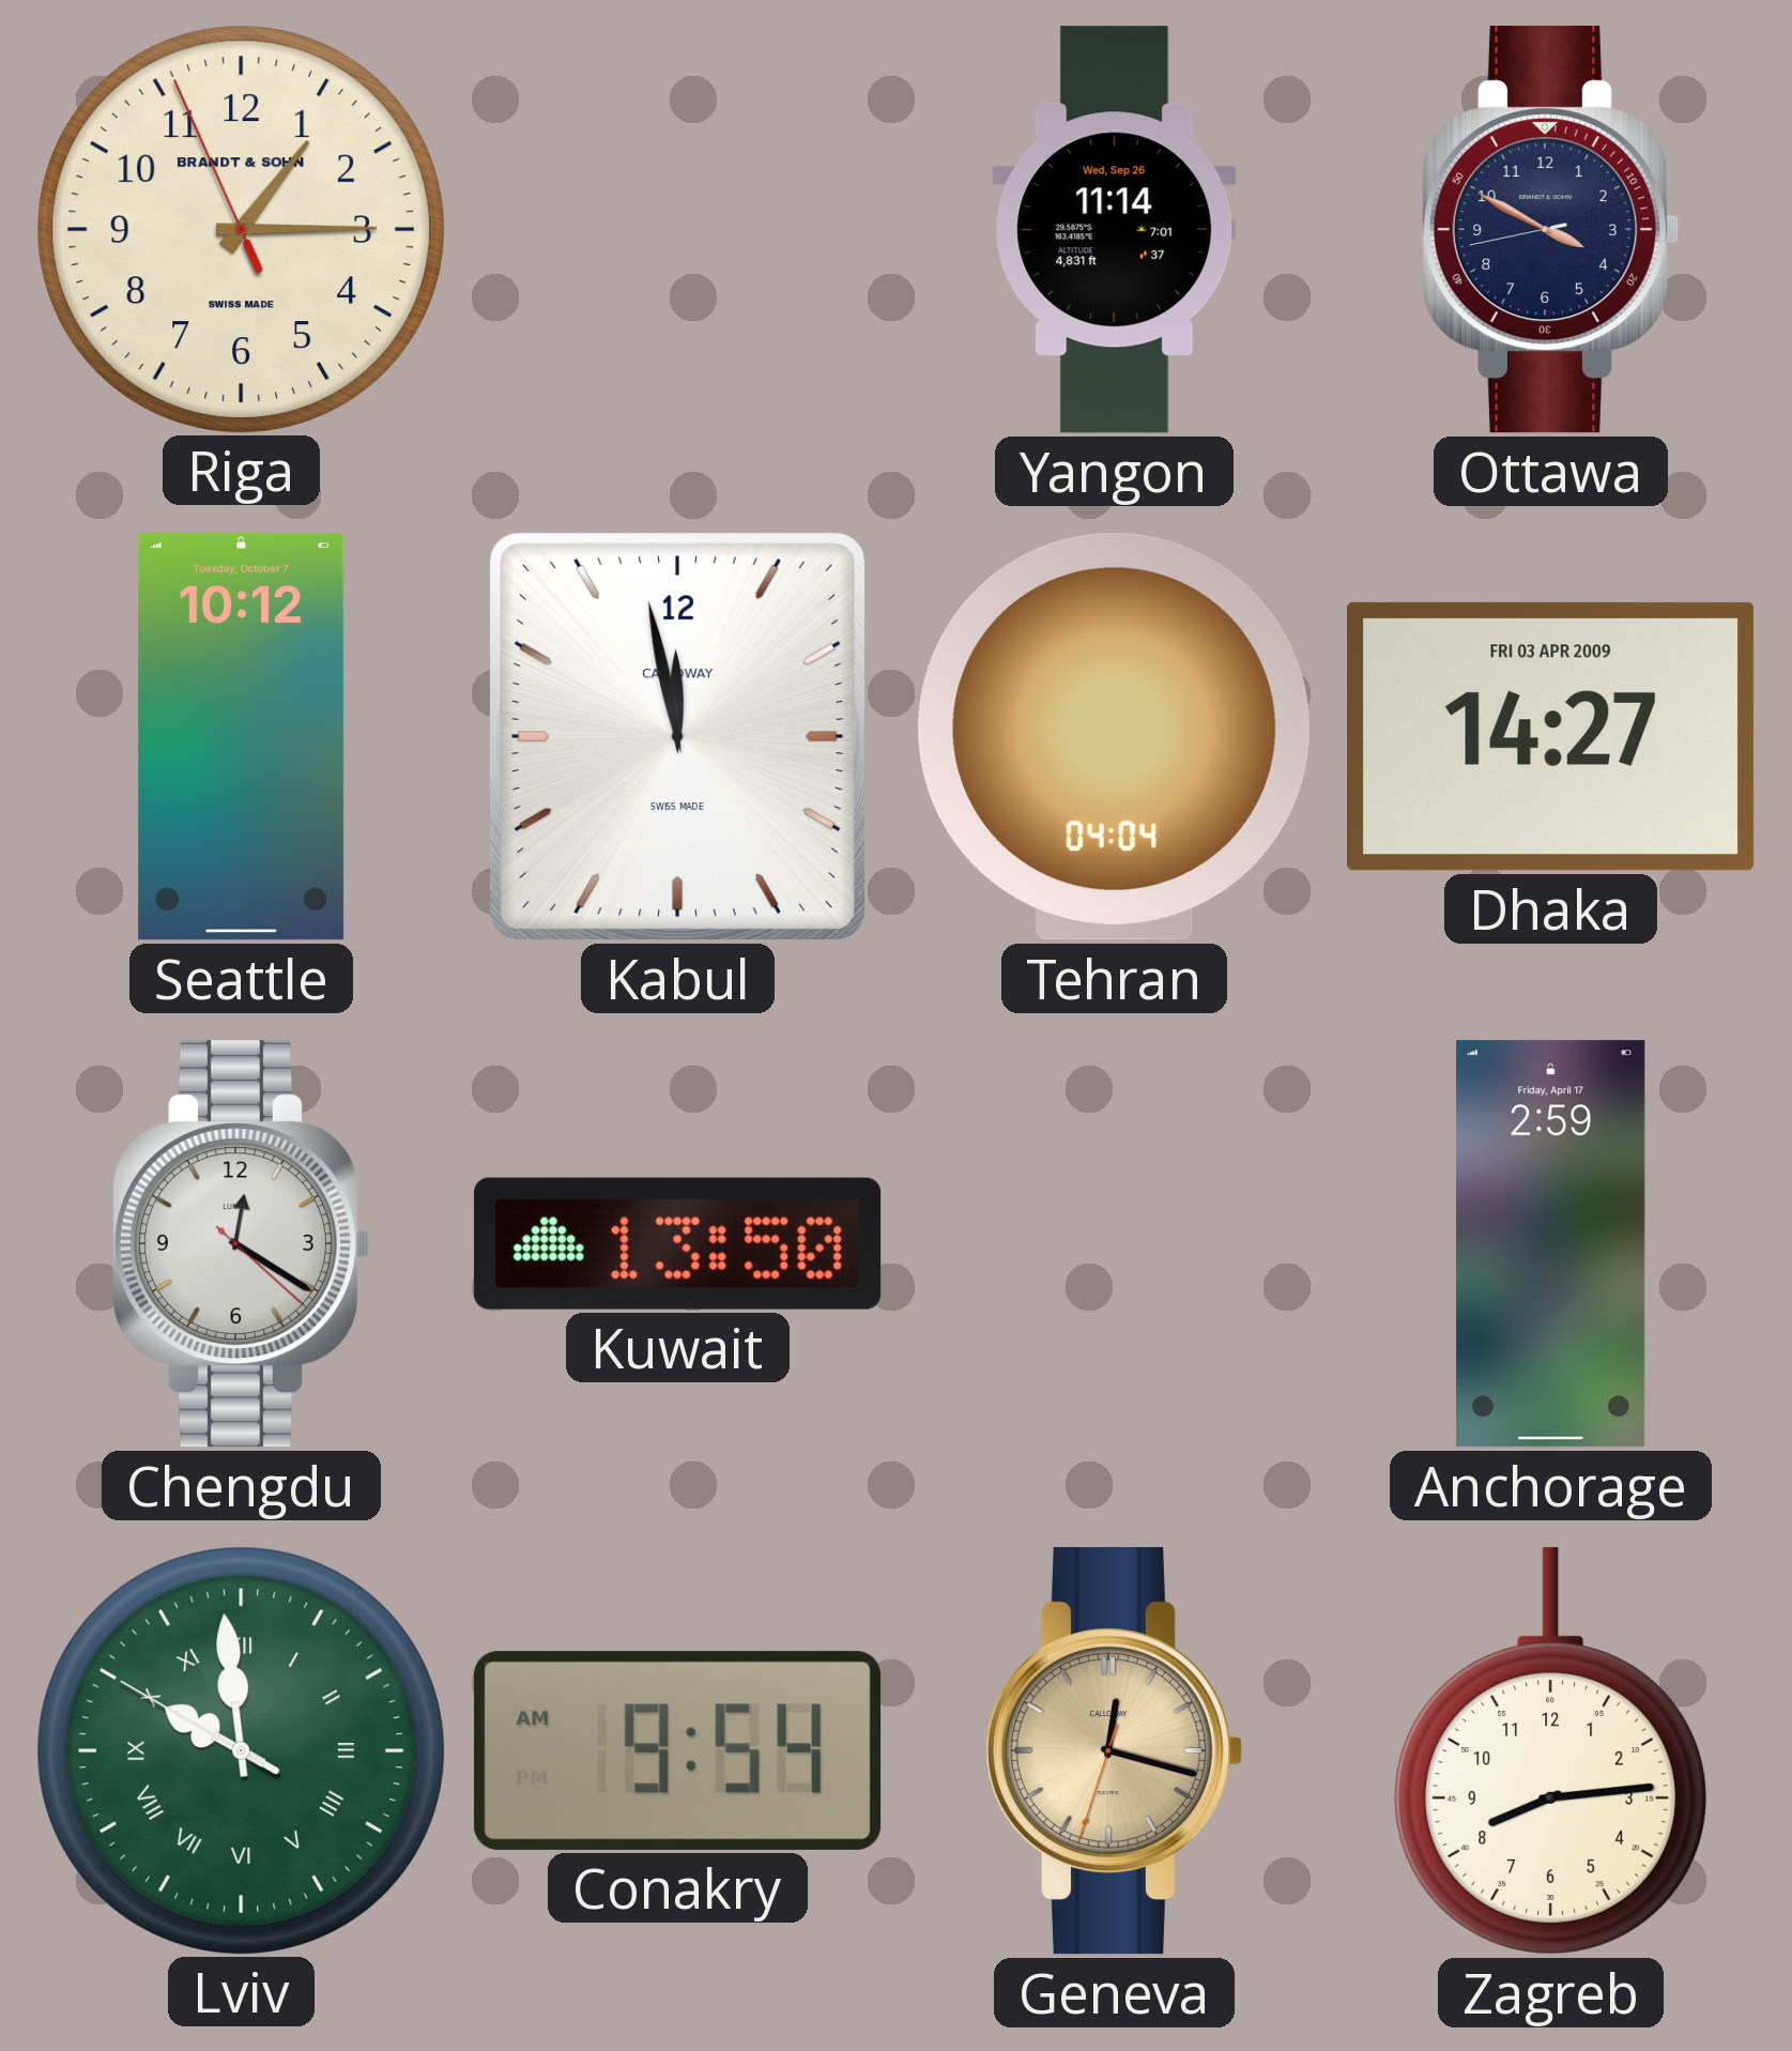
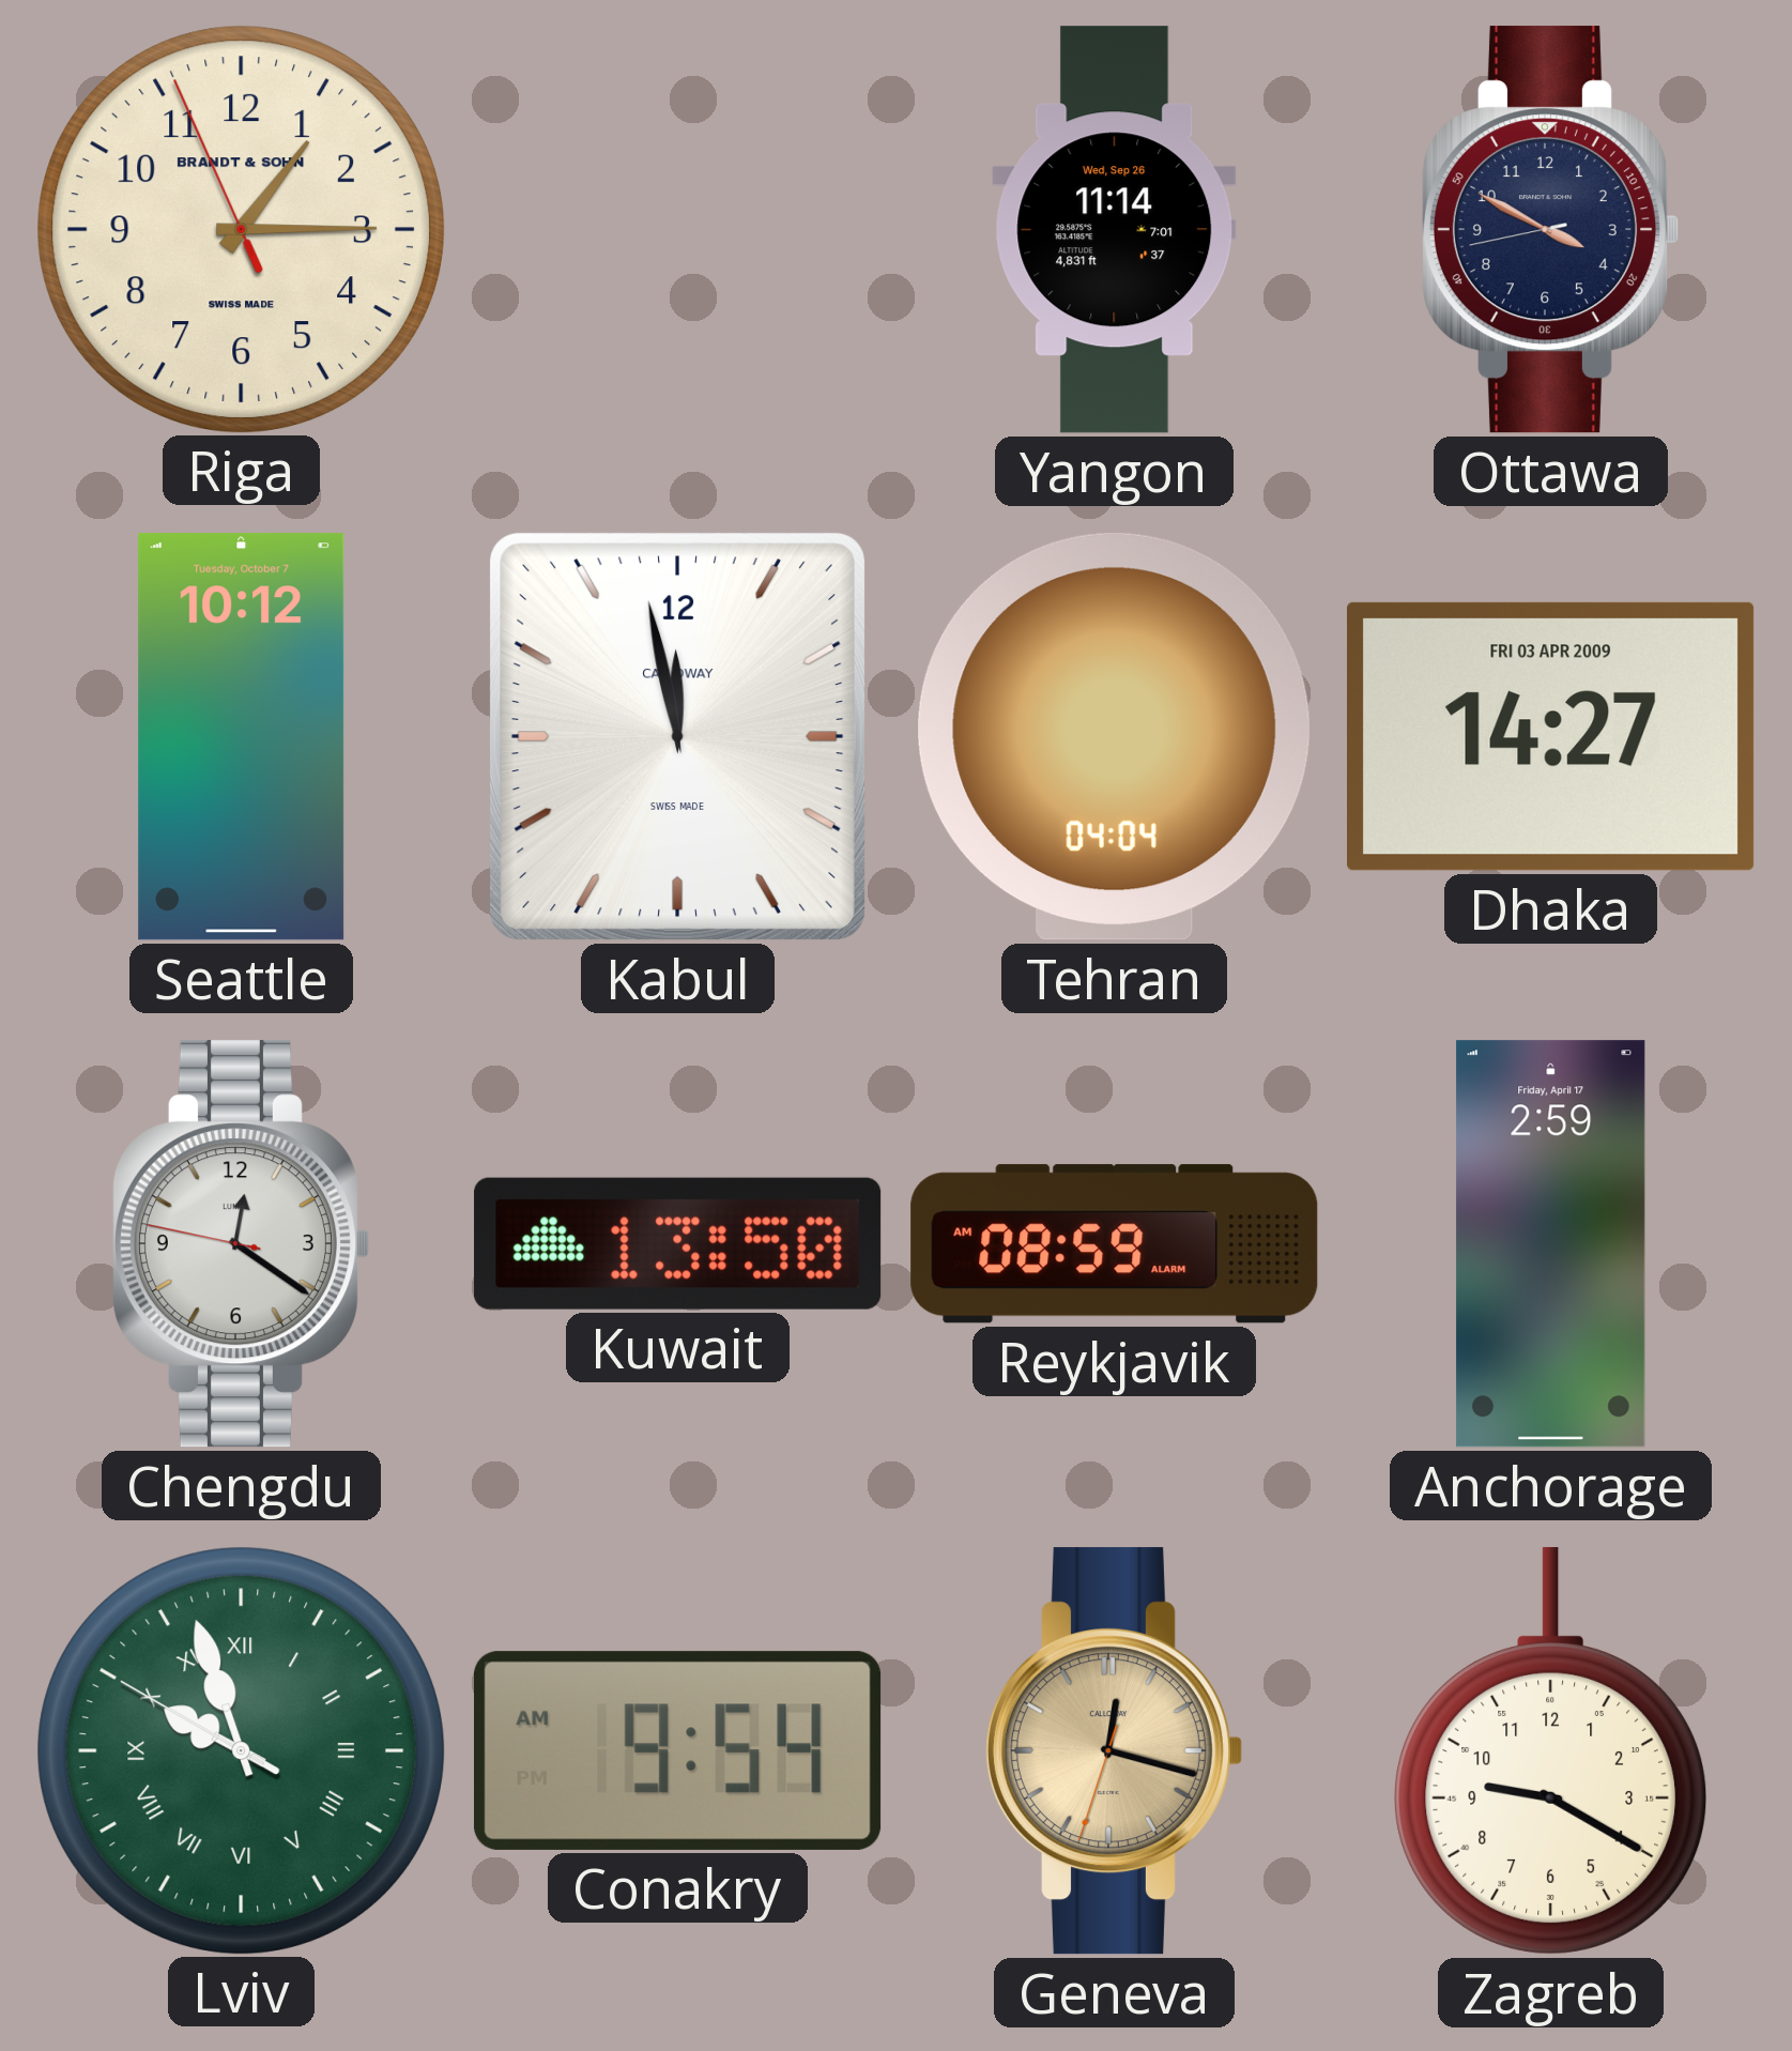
Chengdu: 12:20:22 -> 12:20:47 (241, 1244)
Reykjavik: none -> 08:59 (1115, 1244)
Lviv: 9:58 -> 9:56 (241, 1750)
Zagreb: 8:14 -> 9:20 (1551, 1751)
